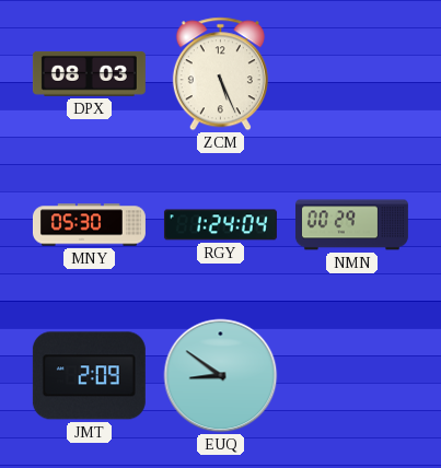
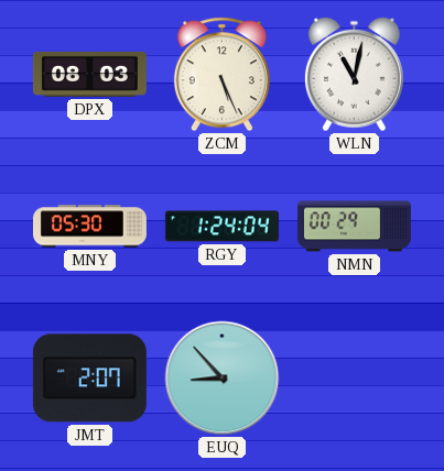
WLN: none -> 11:02 (354, 75)
JMT: 2:09 -> 2:07 (89, 379)
EUQ: 8:51 -> 8:53 (223, 379)
